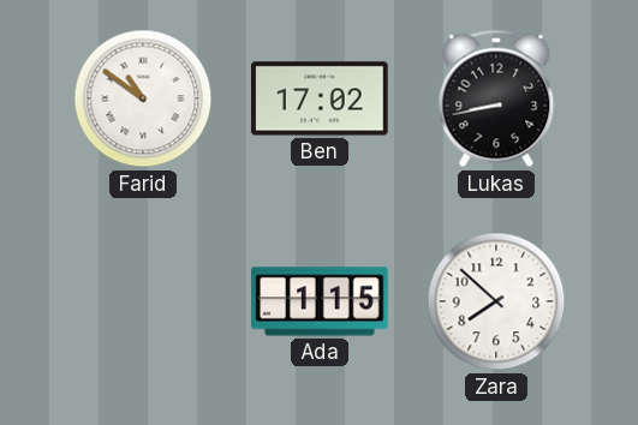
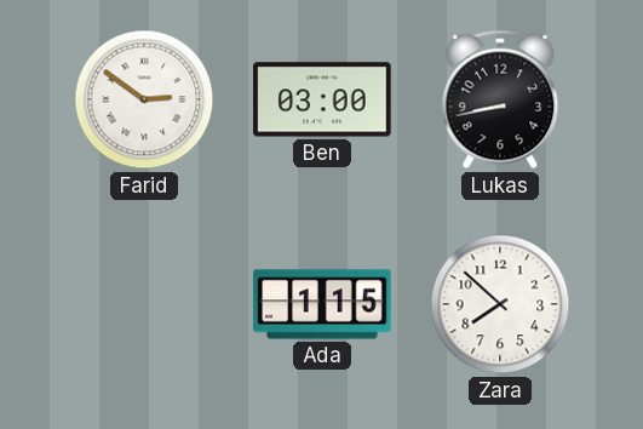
Farid: 10:51 -> 2:51 (144, 99)
Ben: 17:02 -> 03:00 (322, 99)
